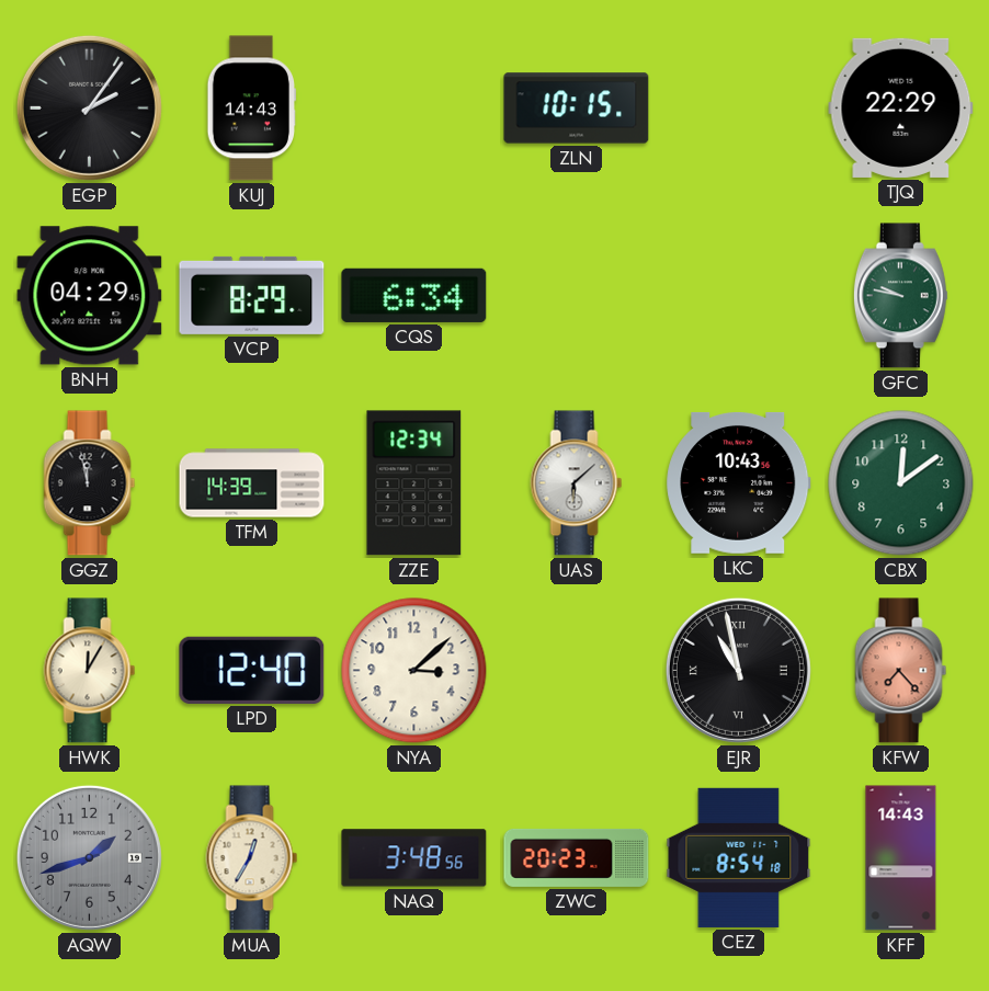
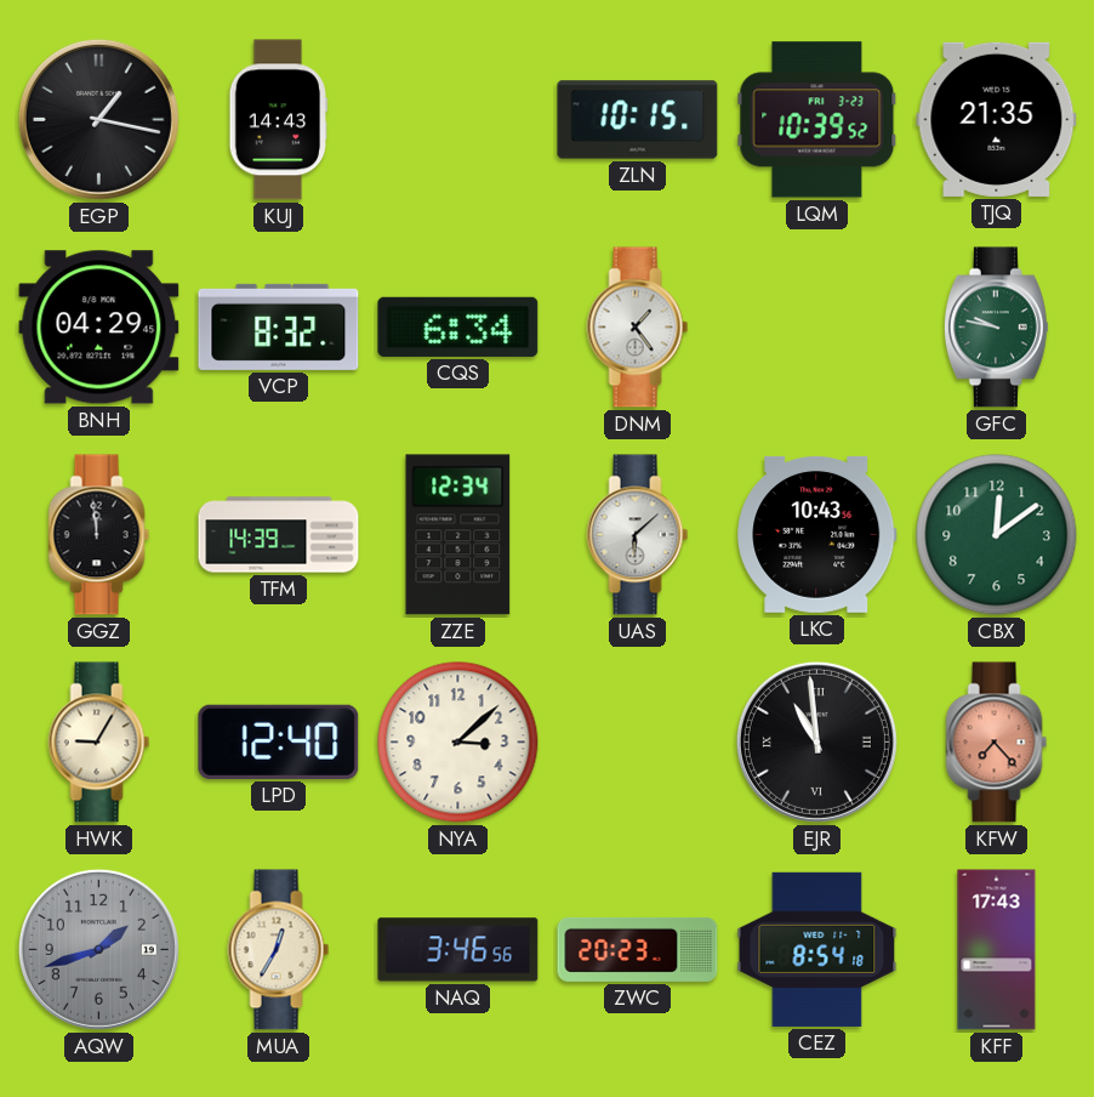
EGP: 2:06 -> 1:17 (98, 119)
LQM: none -> 10:39 (817, 120)
TJQ: 22:29 -> 21:35 (997, 119)
VCP: 8:29 -> 8:32 (279, 326)
DNM: none -> 1:24 (638, 328)
GGZ: 11:58 -> 11:59 (99, 535)
HWK: 12:05 -> 9:05 (99, 743)
EJR: 10:58 -> 10:59 (816, 741)
NAQ: 3:48 -> 3:46 (458, 950)
KFF: 14:43 -> 17:43 (997, 950)
